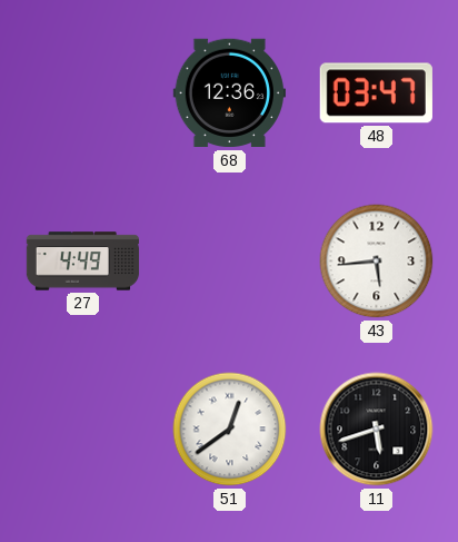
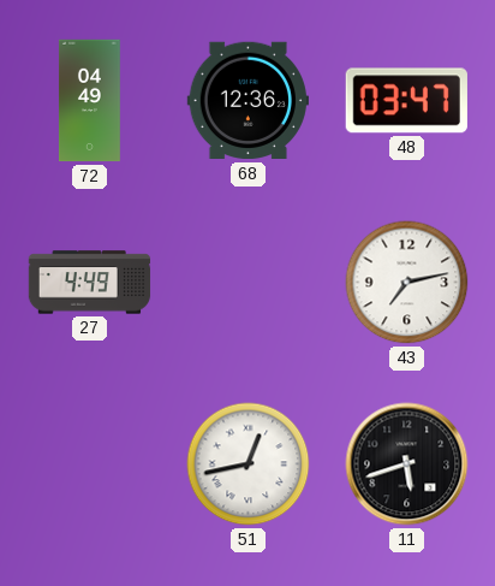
72: none -> 04:49 (90, 101)
43: 5:44 -> 7:13 (407, 283)
51: 12:39 -> 12:43 (249, 464)
